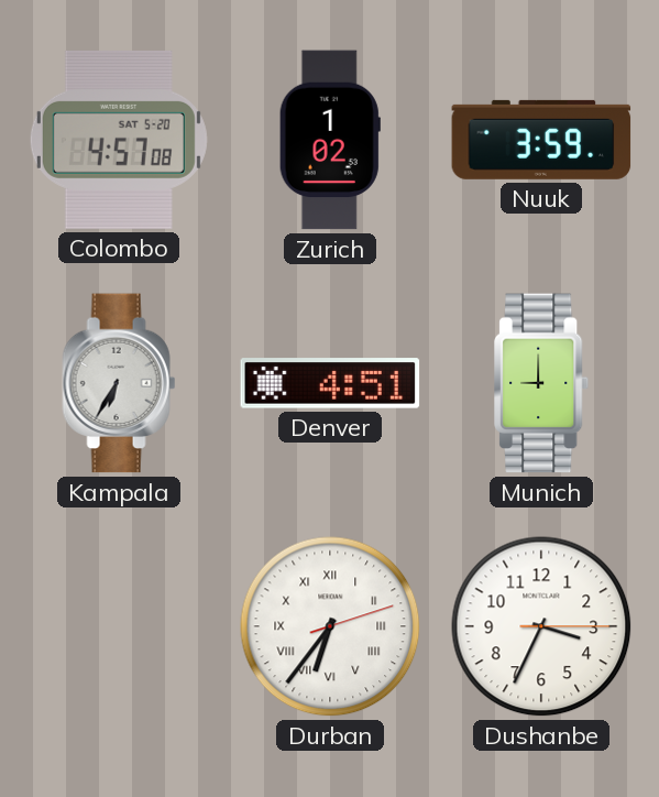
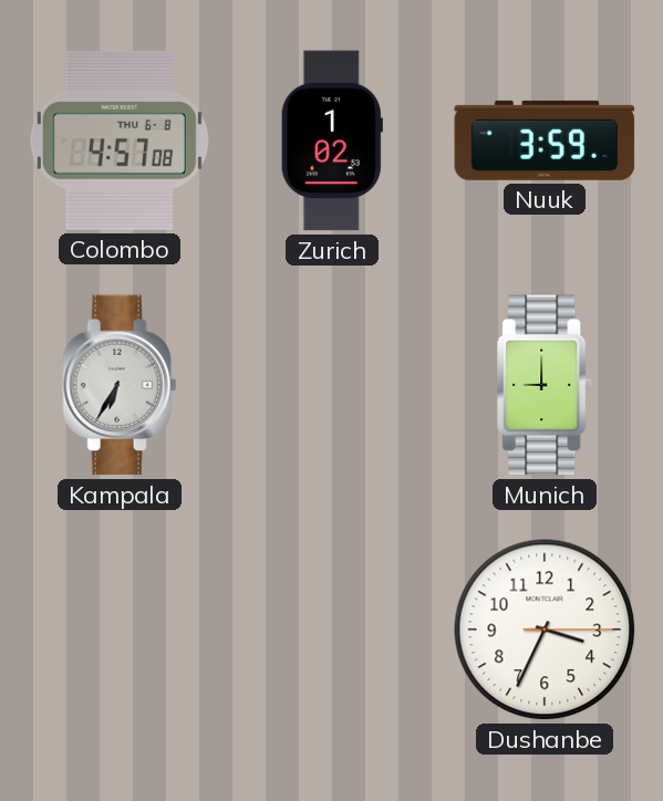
Colombo date: SAT 5-20 -> THU 6-8 (120, 141)
Denver: 4:51 -> none (330, 383)
Durban: 6:36 -> none (330, 626)
